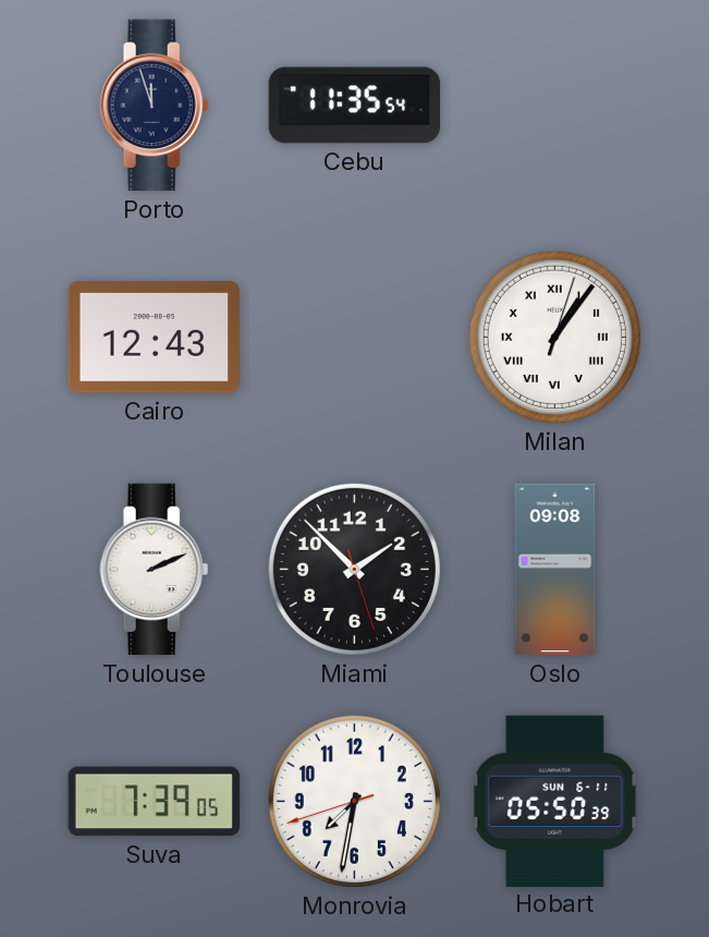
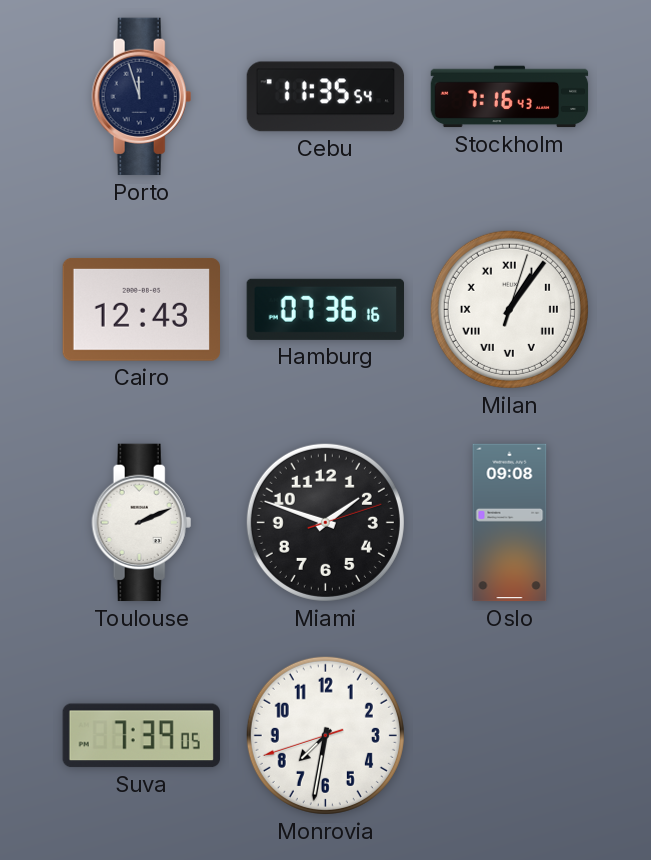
Stockholm: none -> 7:16 (510, 97)
Hamburg: none -> 07:36 (325, 309)
Miami: 1:52 -> 1:48 (325, 522)
Hobart: 05:50 -> none (555, 801)
